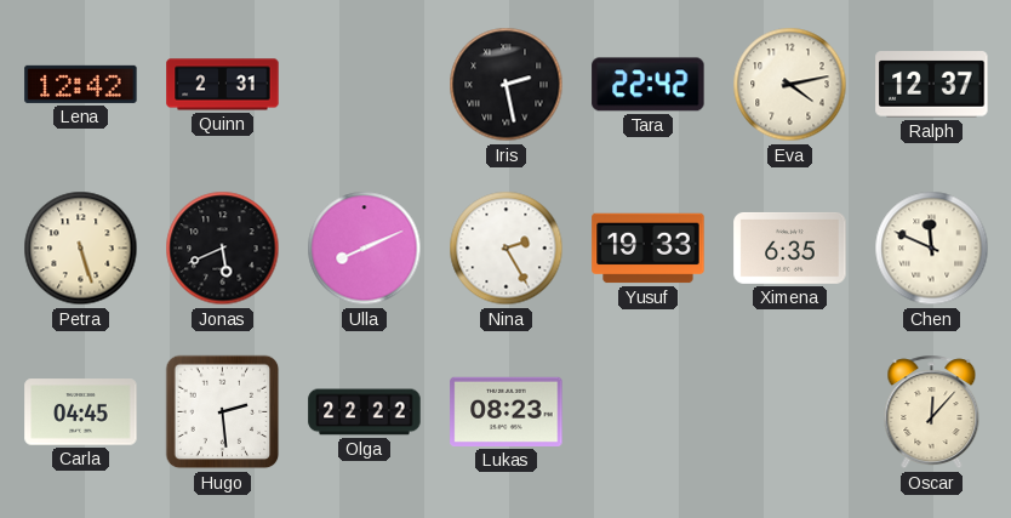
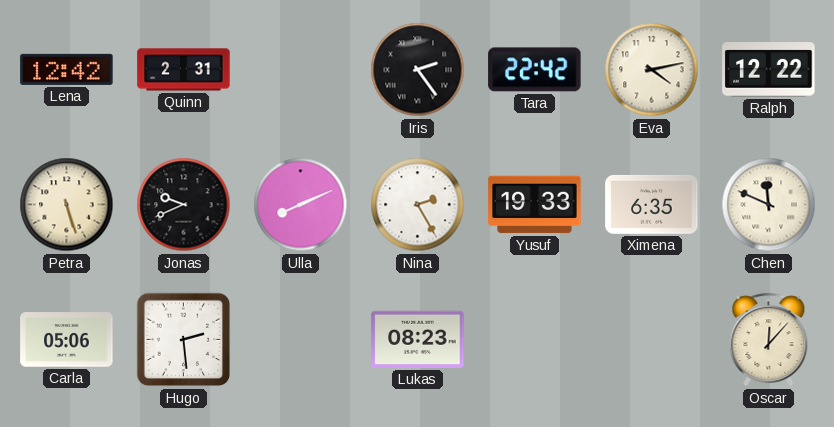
Iris: 2:28 -> 2:24 (418, 70)
Ralph: 12:37 -> 12:22 (769, 70)
Jonas: 5:41 -> 9:41 (184, 205)
Carla: 04:45 -> 05:06 (67, 340)
Olga: 22:22 -> none (365, 412)
